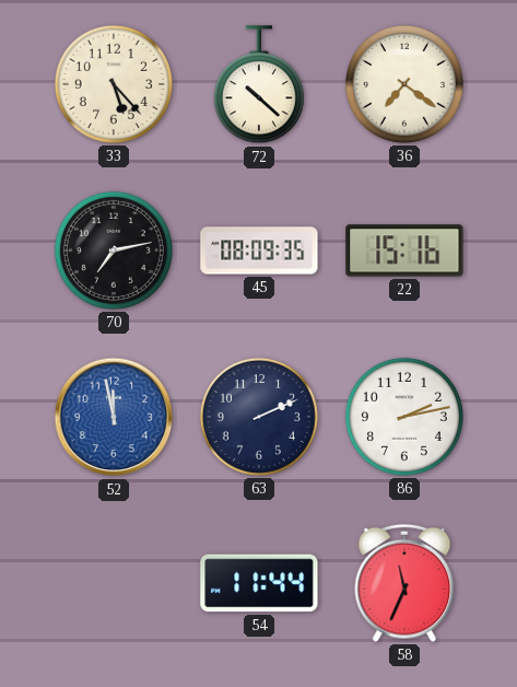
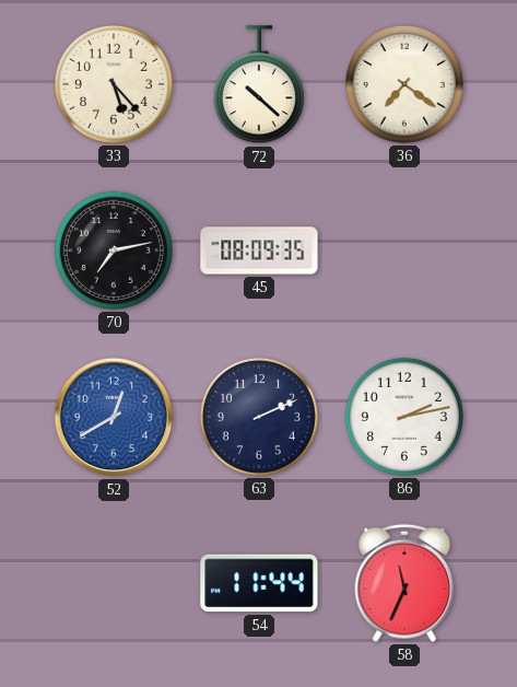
22: 15:16 -> none (404, 251)
52: 11:58 -> 12:40 (114, 417)
